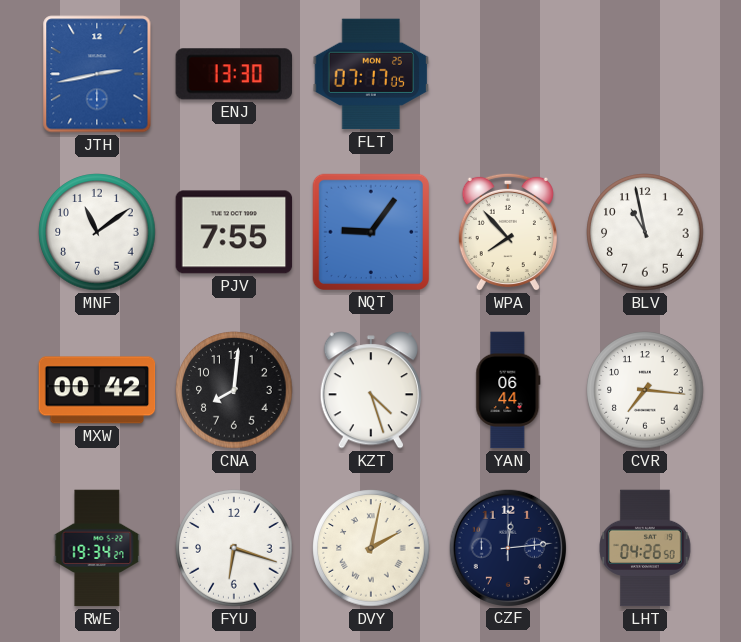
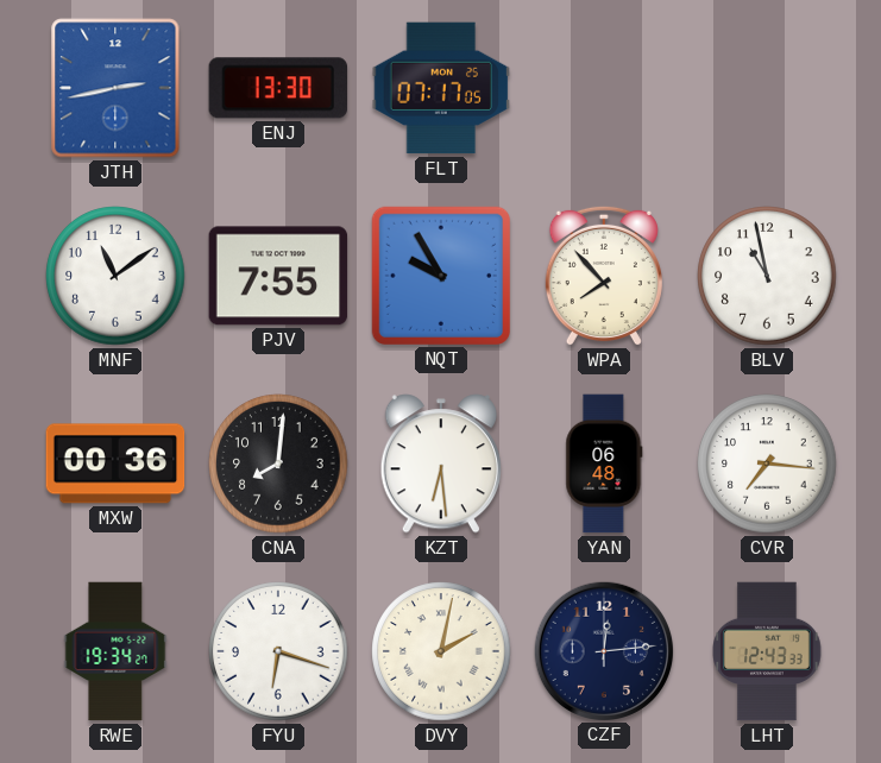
NQT: 9:06 -> 9:55 (440, 275)
MXW: 00:42 -> 00:36 (115, 464)
KZT: 4:27 -> 6:29 (440, 464)
YAN: 06:44 -> 06:48 (604, 464)
LHT: 04:26 -> 12:43 (767, 651)
